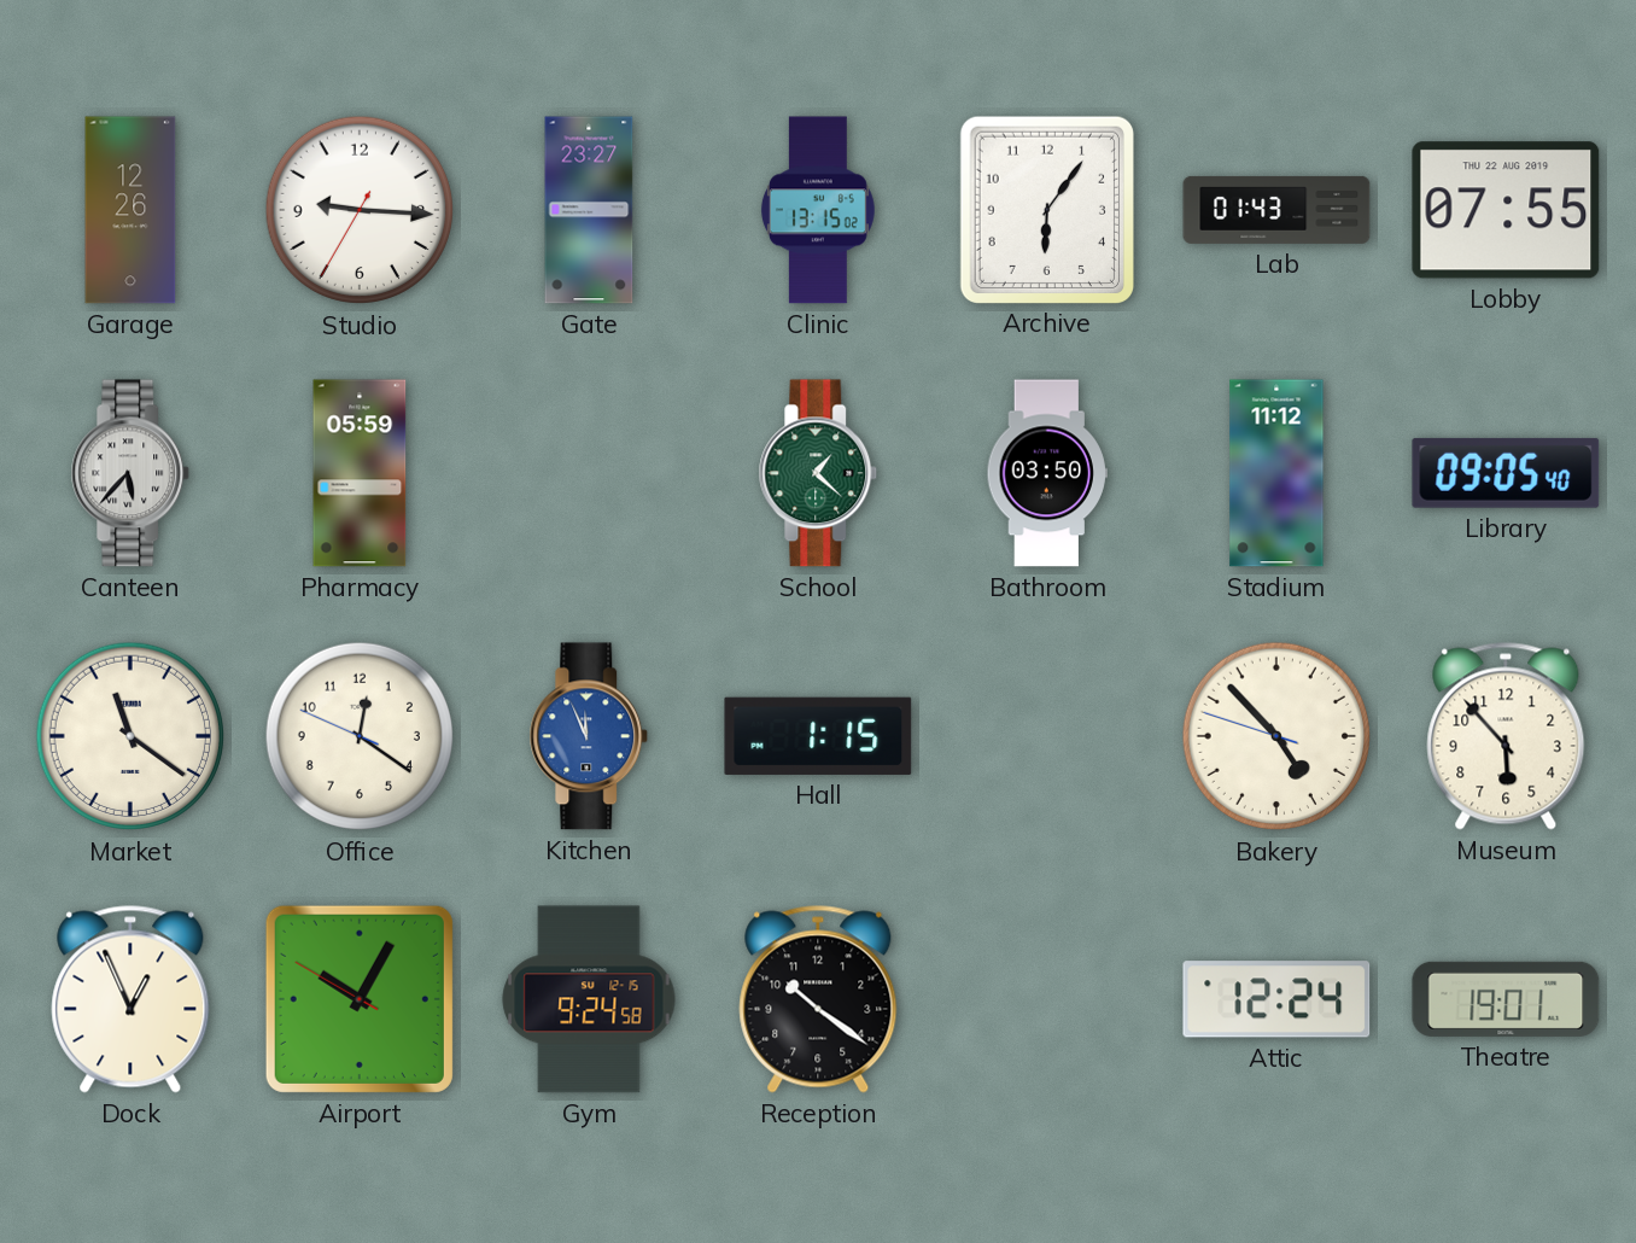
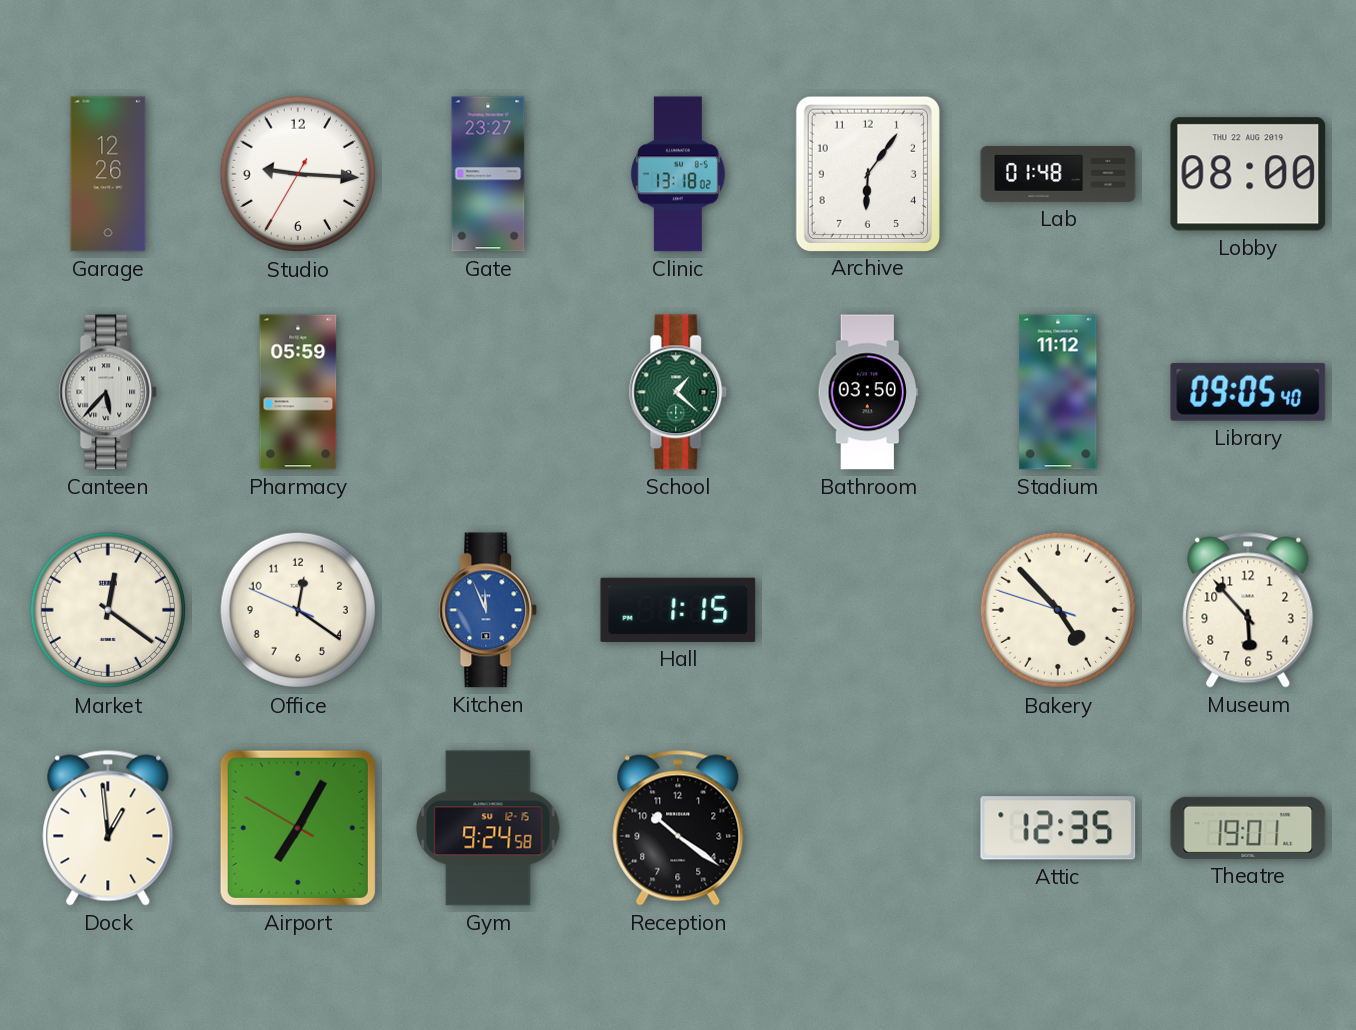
Clinic: 13:15 -> 13:18 (678, 174)
Lab: 01:43 -> 01:48 (1058, 174)
Lobby: 07:55 -> 08:00 (1248, 174)
Market: 11:21 -> 12:21 (108, 610)
Dock: 12:56 -> 12:59 (108, 828)
Airport: 10:04 -> 7:04 (298, 828)
Attic: 12:24 -> 12:35 (1058, 828)
